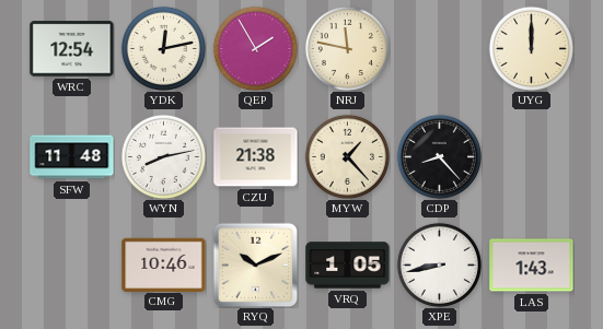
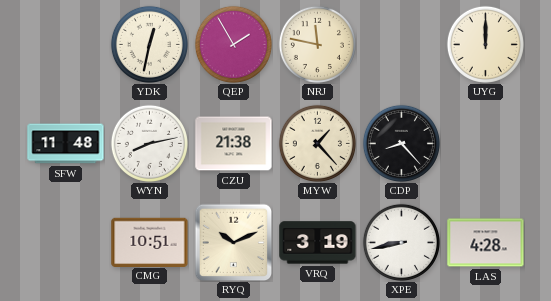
WRC: 12:54 -> none (72, 49)
YDK: 12:13 -> 12:32 (149, 44)
CMG: 10:46 -> 10:51 (150, 242)
VRQ: 1:05 -> 3:19 (318, 243)
LAS: 1:43 -> 4:28 (486, 243)
